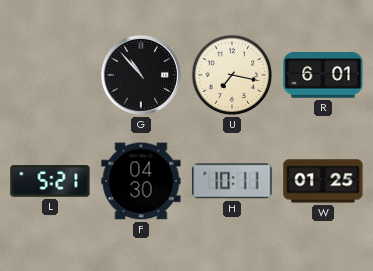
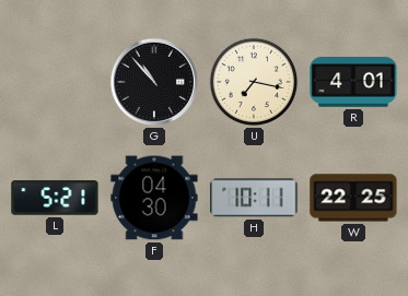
R: 6:01 -> 4:01 (353, 83)
W: 01:25 -> 22:25 (353, 198)
